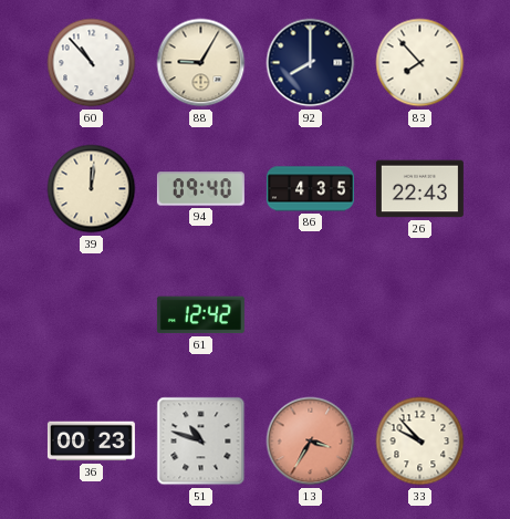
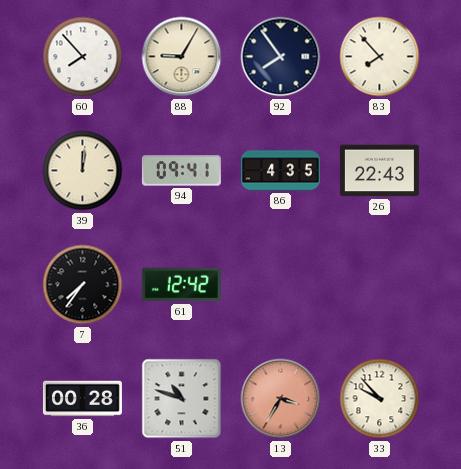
60: 10:53 -> 7:53 (83, 57)
92: 8:00 -> 7:54 (281, 57)
94: 09:40 -> 09:41 (181, 171)
7: none -> 7:36 (83, 285)
36: 00:23 -> 00:28 (82, 399)
